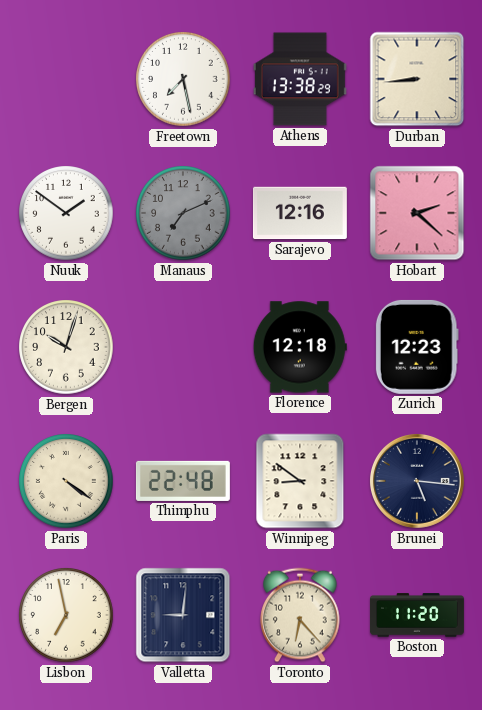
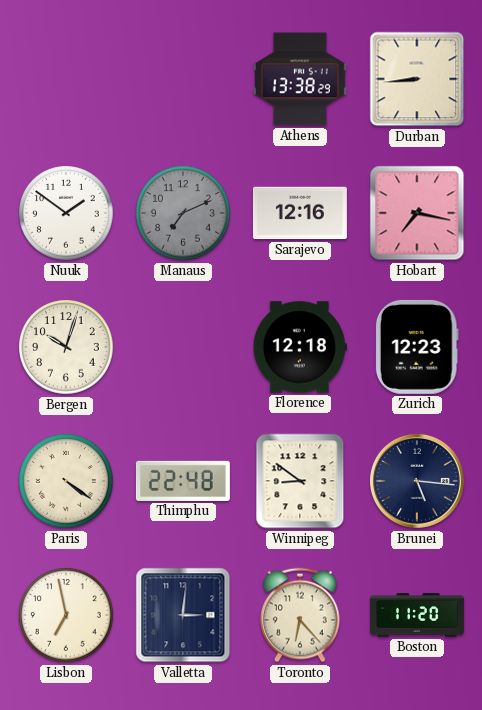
Freetown: 7:28 -> none (183, 79)
Hobart: 2:22 -> 7:17 (417, 213)
Valletta: 9:01 -> 3:01 (183, 615)
